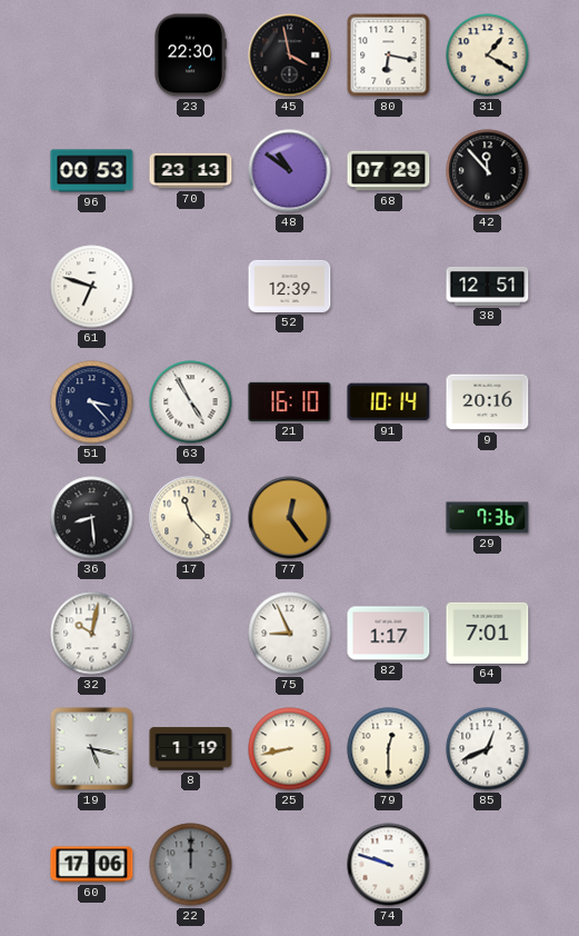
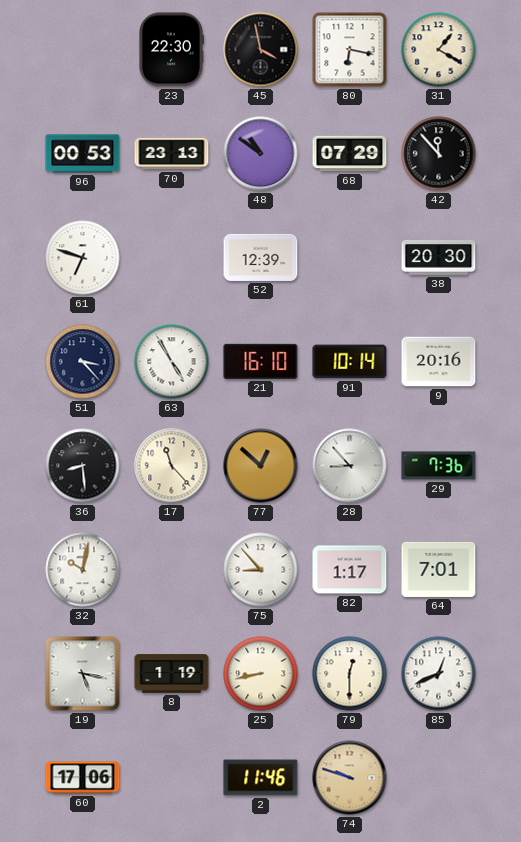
38: 12:51 -> 20:30 (439, 257)
77: 12:24 -> 12:52 (261, 466)
28: none -> 8:53 (350, 466)
75: 8:56 -> 8:53 (261, 570)
22: 12:00 -> none (191, 865)
2: none -> 11:46 (261, 778)
74 dial: white -> champagne (350, 778)
